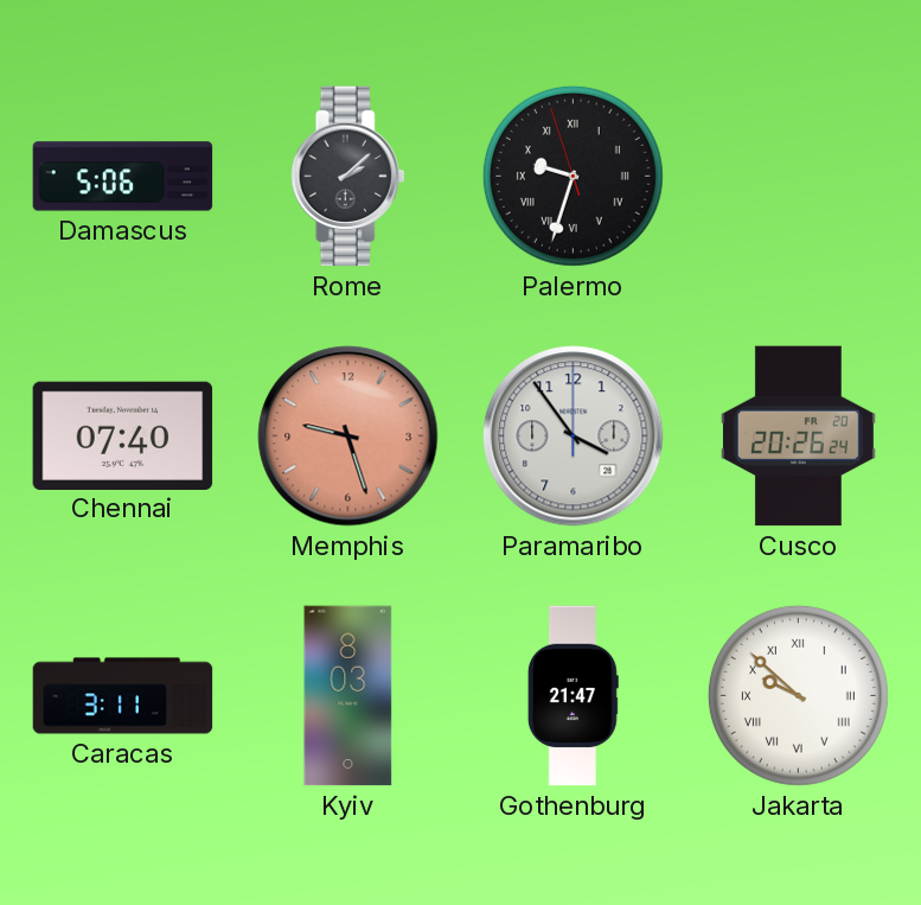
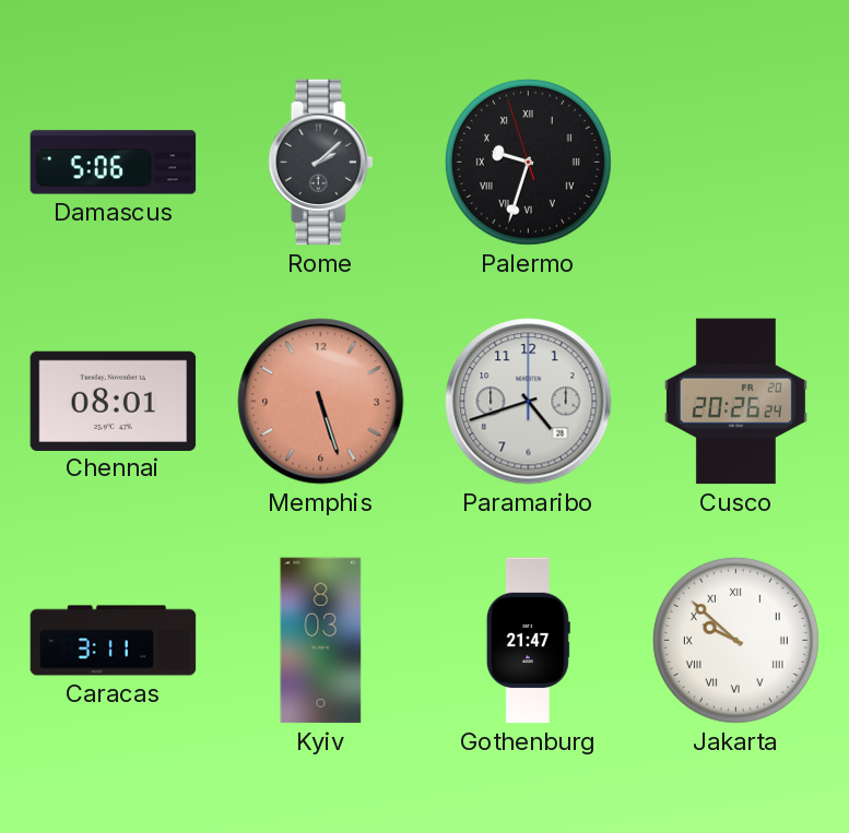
Chennai: 07:40 -> 08:01 (114, 401)
Memphis: 9:27 -> 5:27 (321, 402)
Paramaribo: 3:54 -> 4:42 (529, 402)
